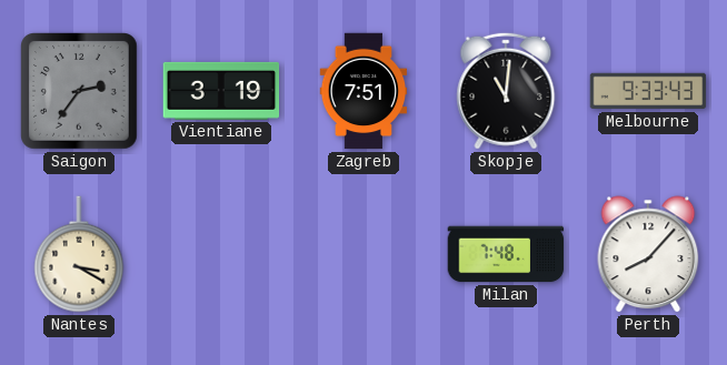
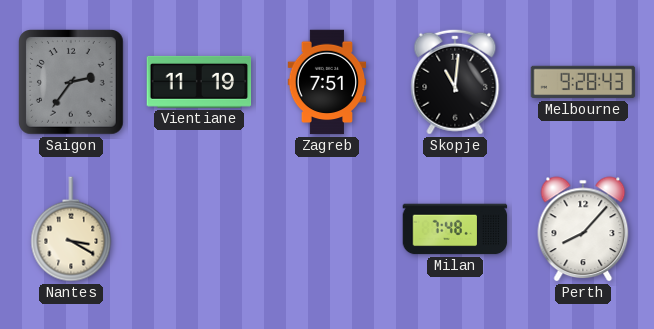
Vientiane: 3:19 -> 11:19 (199, 82)
Melbourne: 9:33 -> 9:28 (583, 82)
